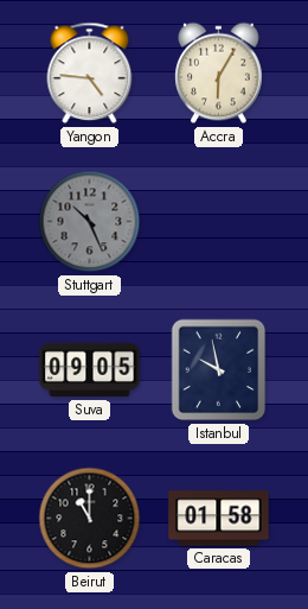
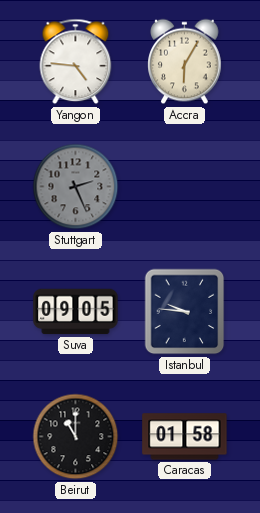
Stuttgart: 10:26 -> 2:26 (76, 187)
Istanbul: 9:58 -> 9:46 (185, 312)
